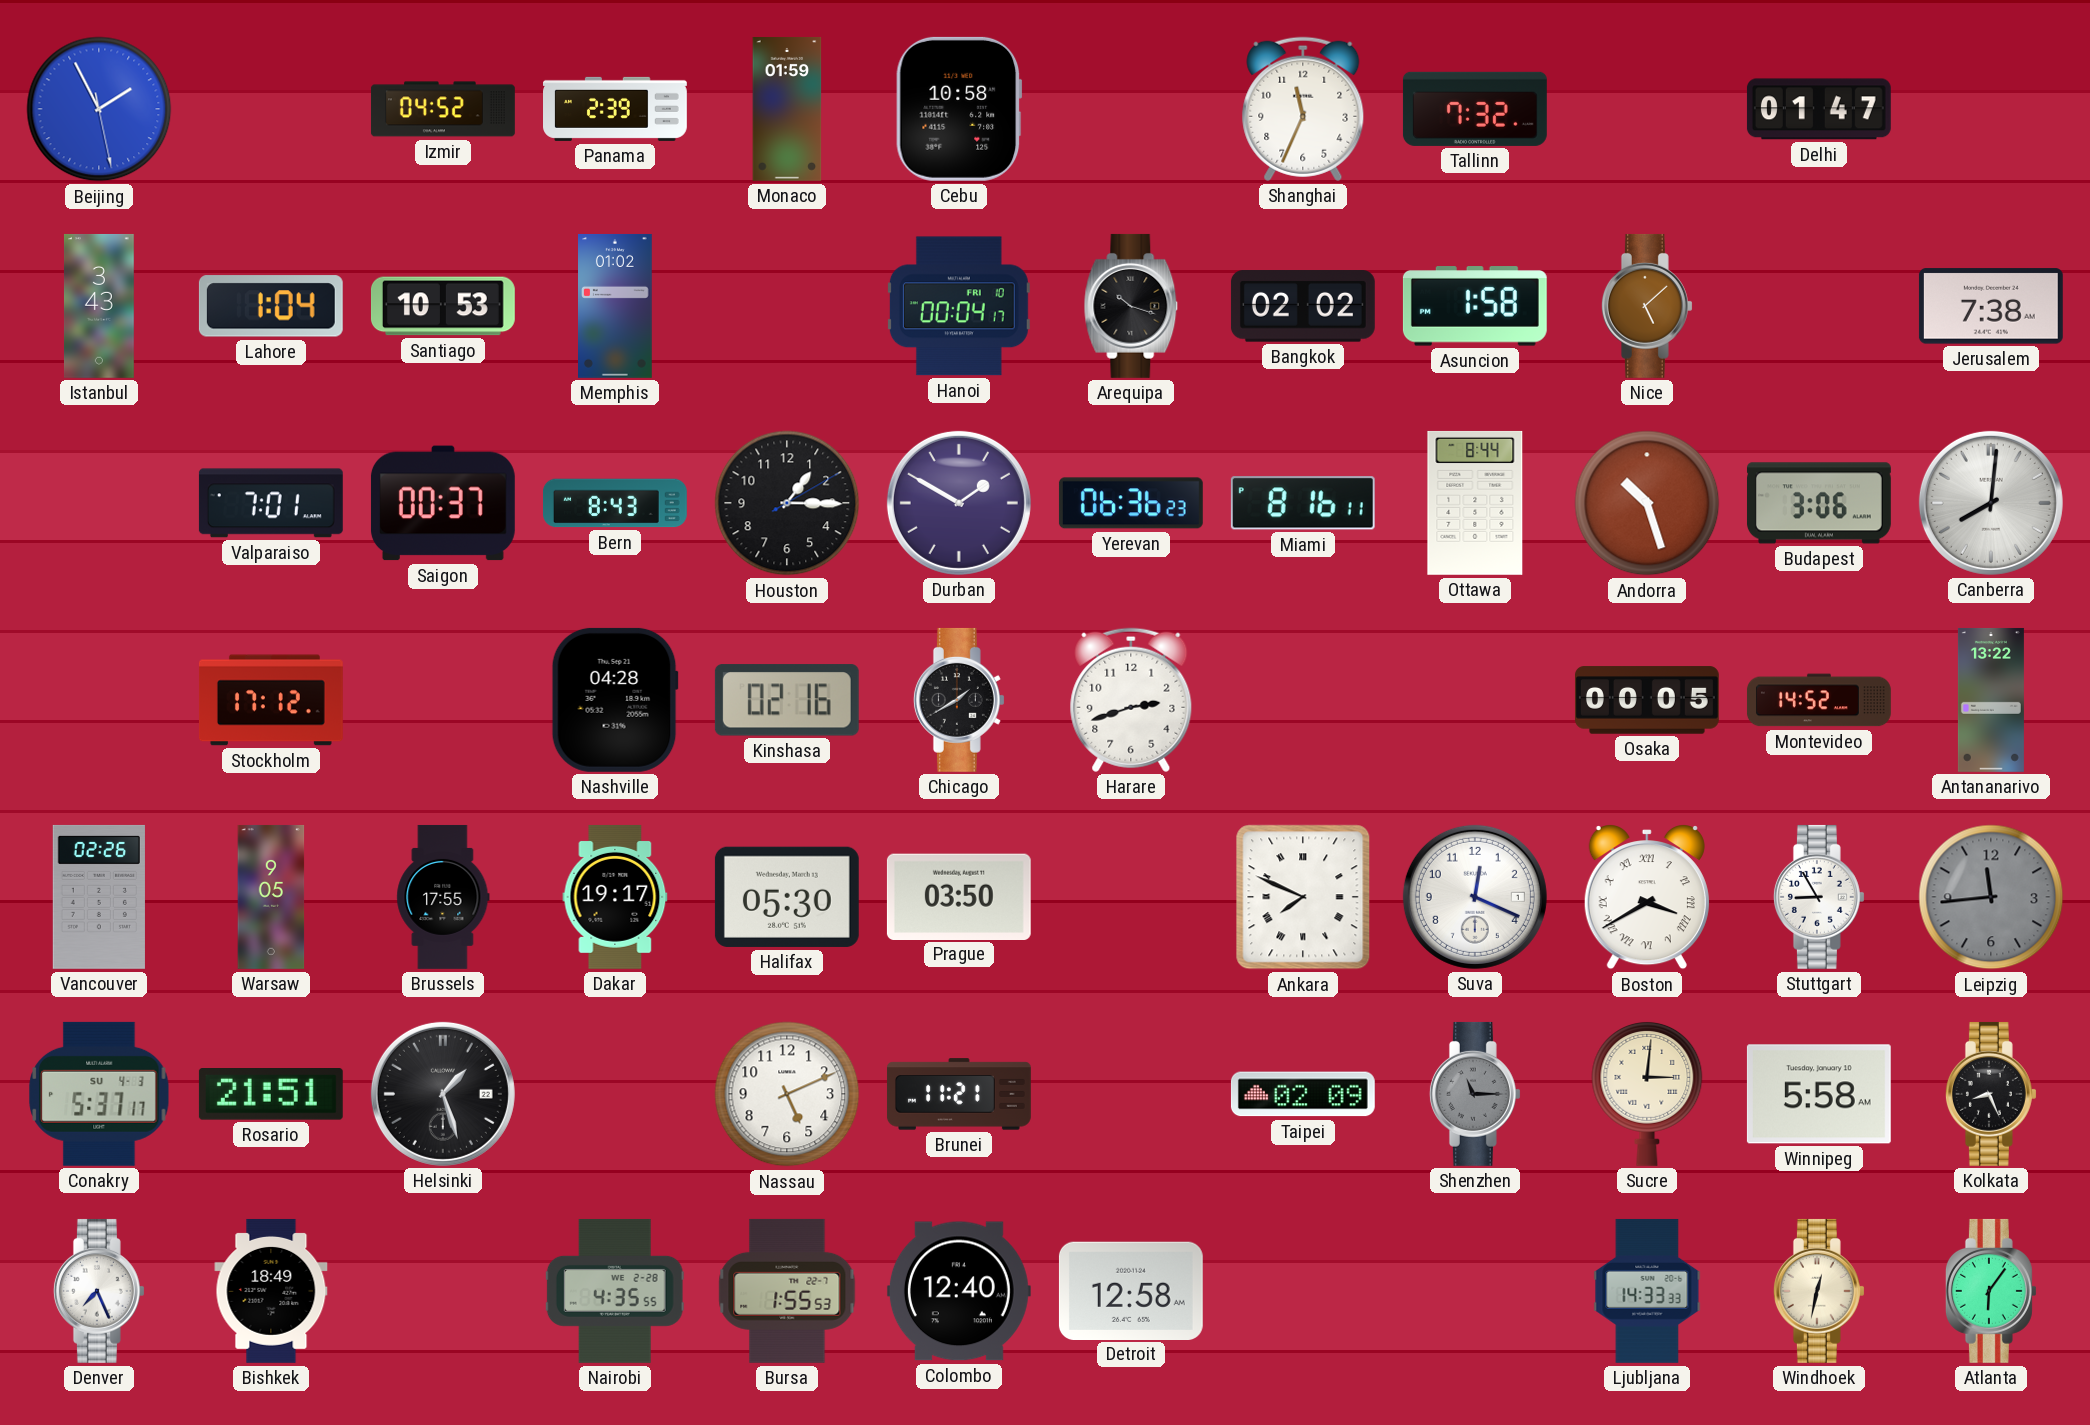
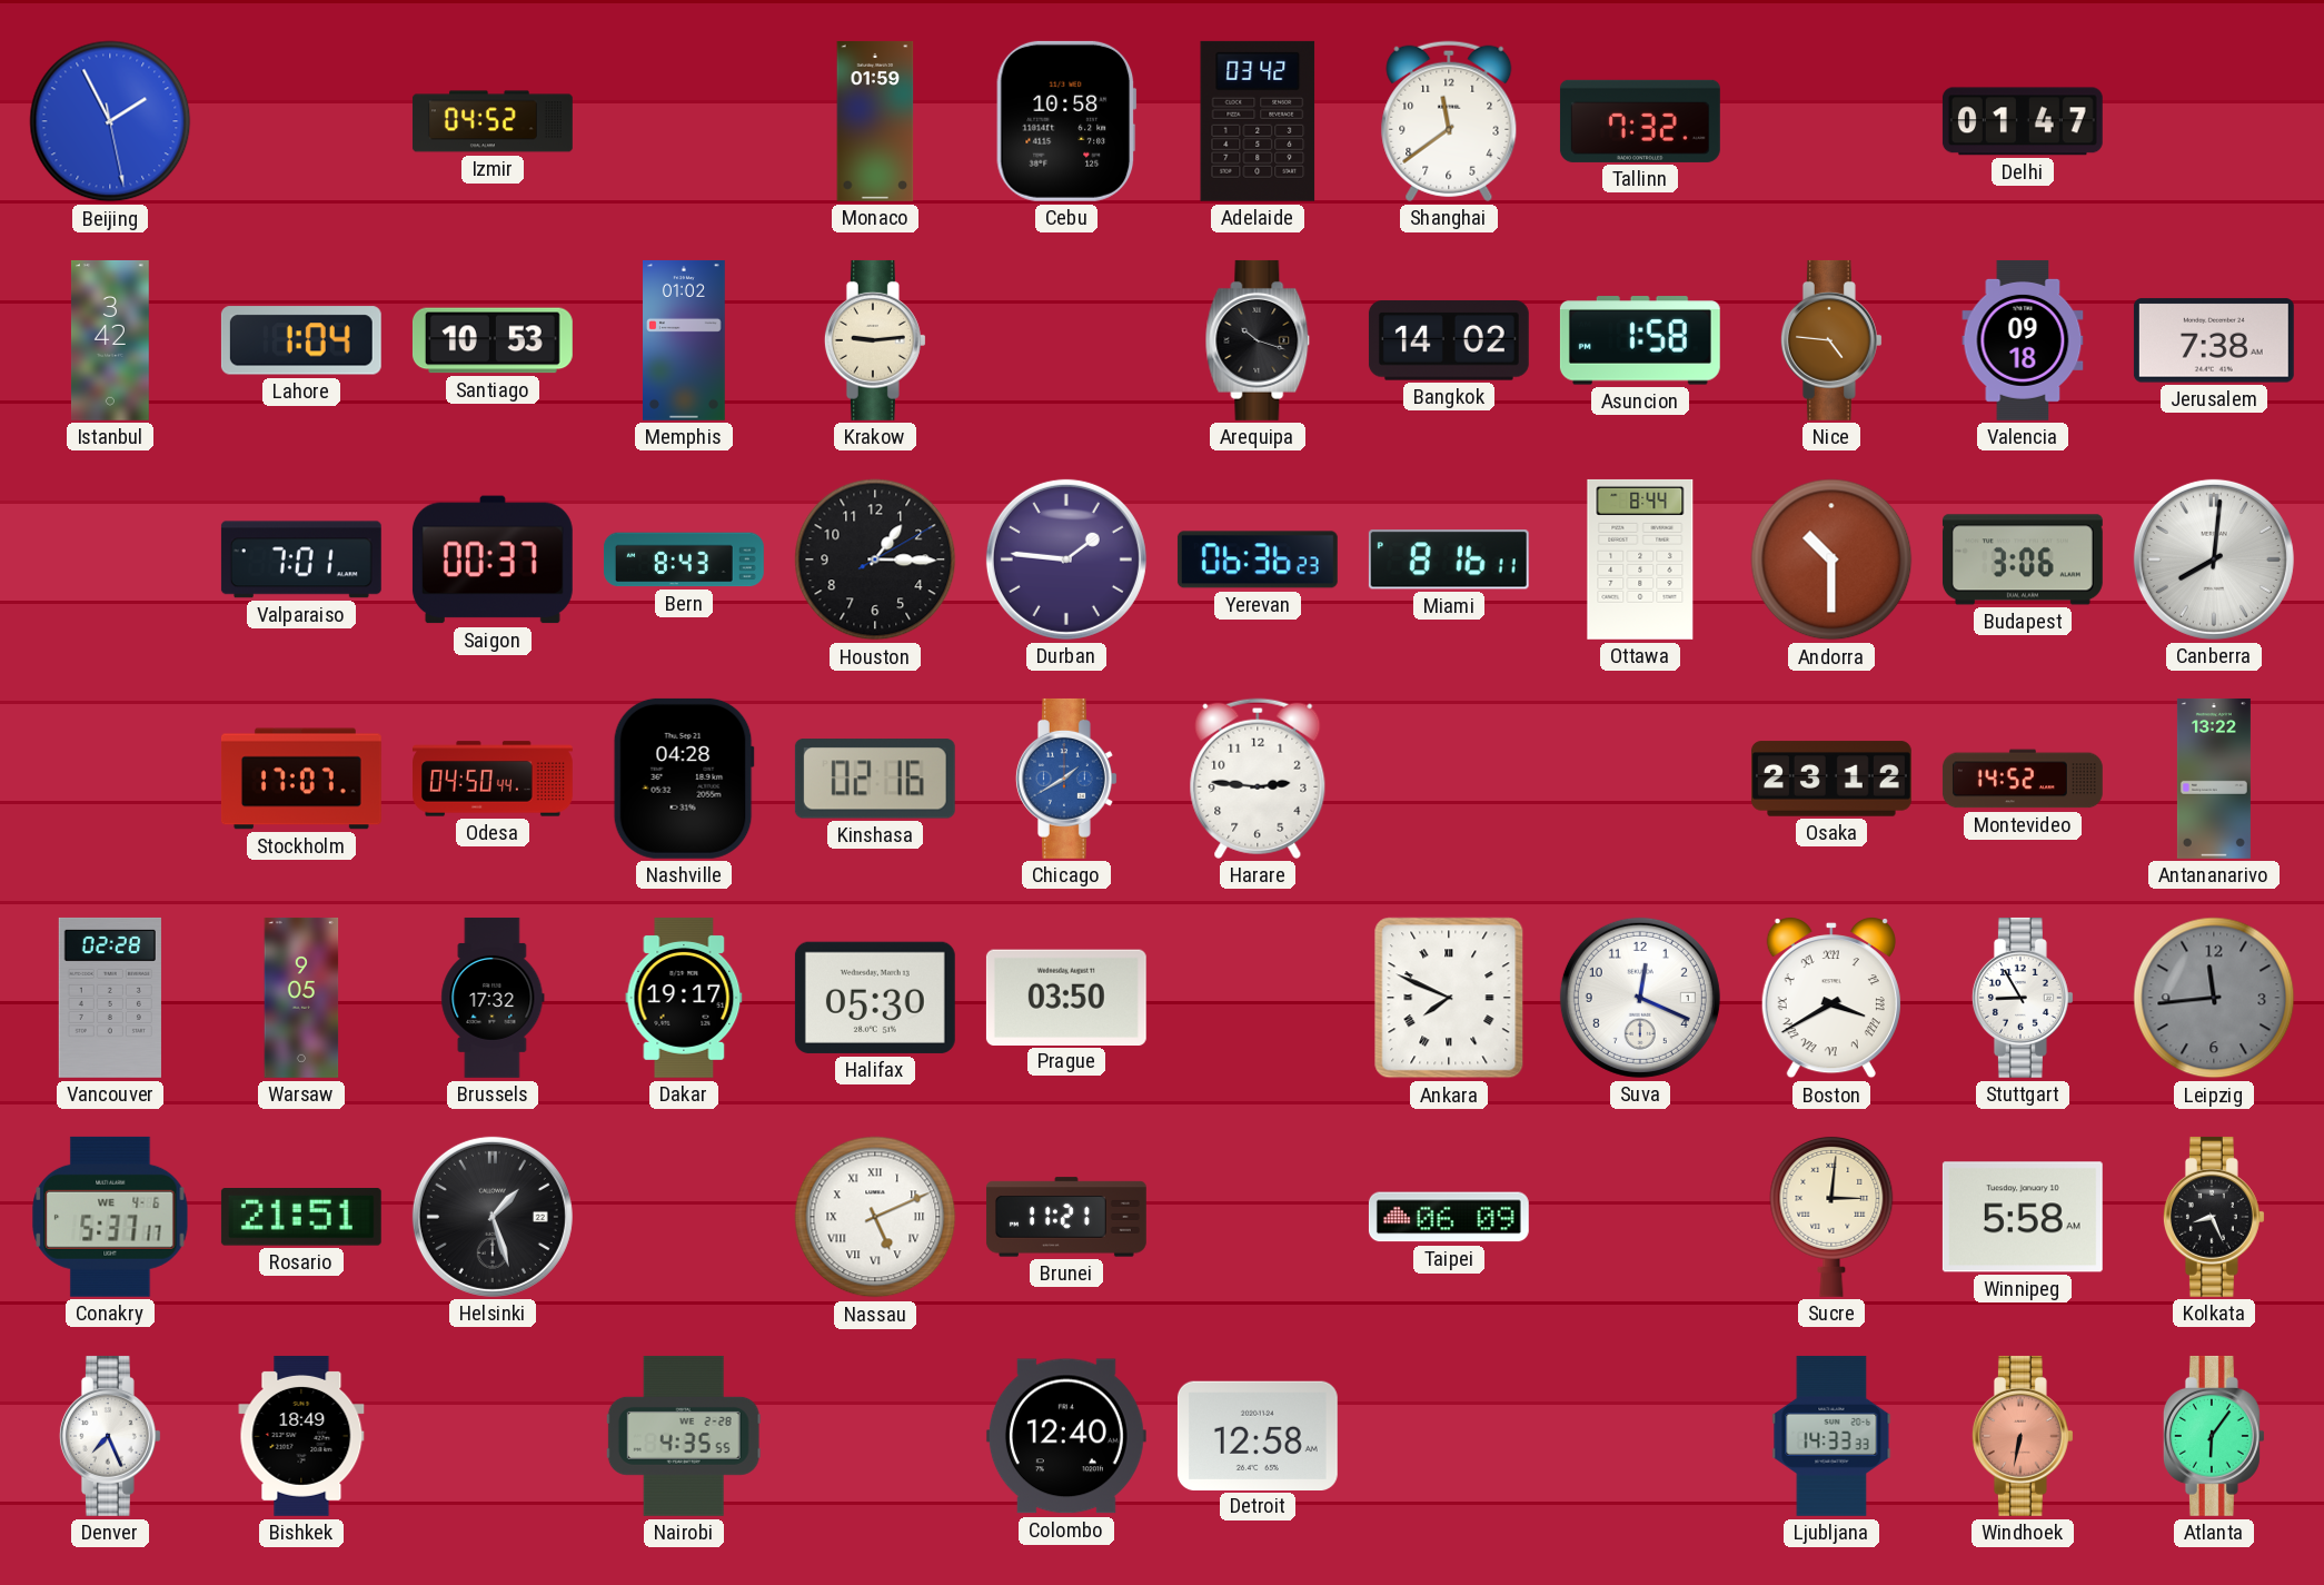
Panama: 2:39 -> none (616, 109)
Adelaide: none -> 03:42 (1258, 121)
Shanghai: 11:34 -> 11:39 (1449, 121)
Istanbul: 3:43 -> 3:42 (110, 340)
Krakow: none -> 9:14 (875, 340)
Hanoi: 00:04 -> none (959, 306)
Bangkok: 02:02 -> 14:02 (1449, 340)
Nice: 5:08 -> 4:46 (1831, 340)
Valencia: none -> 09:18 (2023, 340)
Durban: 1:50 -> 1:46 (1066, 559)
Andorra: 10:27 -> 10:30 (1831, 559)
Stockholm: 17:12 -> 17:07 (301, 779)
Odesa: none -> 04:50 (494, 779)
Chicago dial: black -> blue (1066, 779)
Harare: 2:42 -> 2:46 (1258, 779)
Osaka: 00:05 -> 23:12 (1831, 779)
Vancouver: 02:26 -> 02:28 (110, 998)
Brussels: 17:55 -> 17:32 (493, 998)
Conakry date: SU 4-3 -> WE 4-6 (110, 1217)
Nassau numerals: Arabic -> Roman (875, 1217)
Taipei: 02:09 -> 06:09 (1449, 1217)
Shenzhen: 11:15 -> none (1475, 1094)
Bursa: 1:55 -> none (787, 1291)
Windhoek: 12:32 -> 6:32 (2023, 1436)
Windhoek dial: cream -> salmon (2023, 1436)
